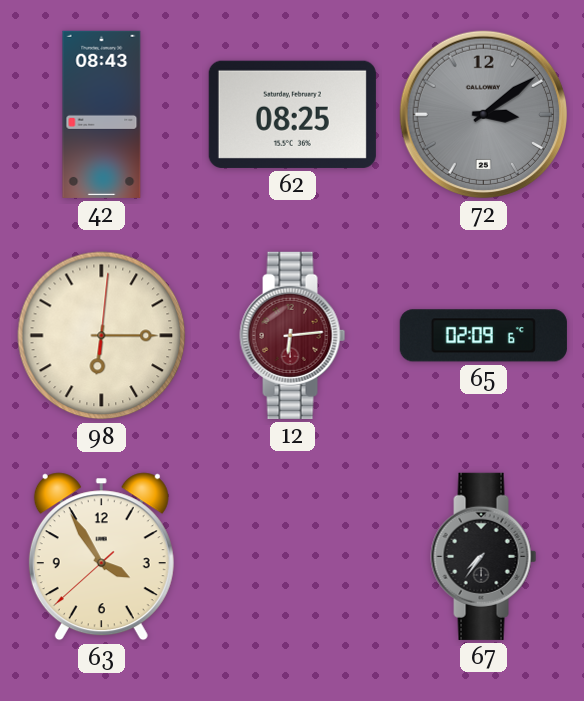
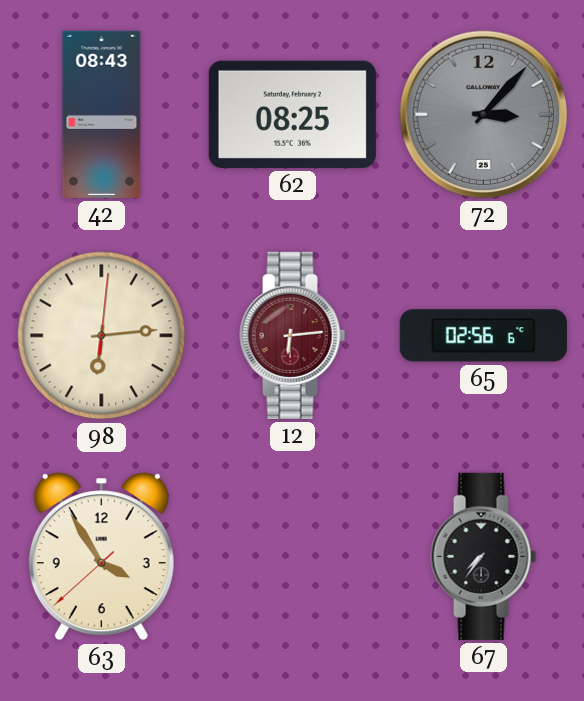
72: 3:09 -> 3:07 (483, 114)
98: 6:15 -> 6:14 (102, 336)
65: 02:09 -> 02:56 (483, 336)
